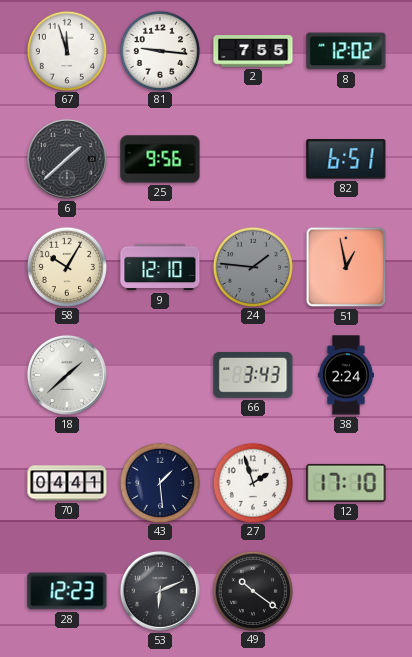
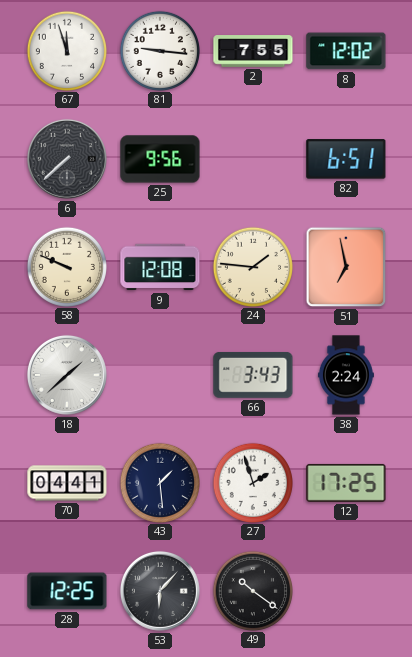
6: 1:38 -> 7:38 (67, 159)
58: 10:05 -> 9:49 (66, 266)
9: 12:10 -> 12:08 (160, 267)
24 dial: grey -> cream (252, 266)
51: 12:58 -> 6:58 (346, 267)
12: 17:10 -> 17:25 (346, 483)
28: 12:23 -> 12:25 (67, 591)
53: 6:11 -> 6:07 (160, 591)
